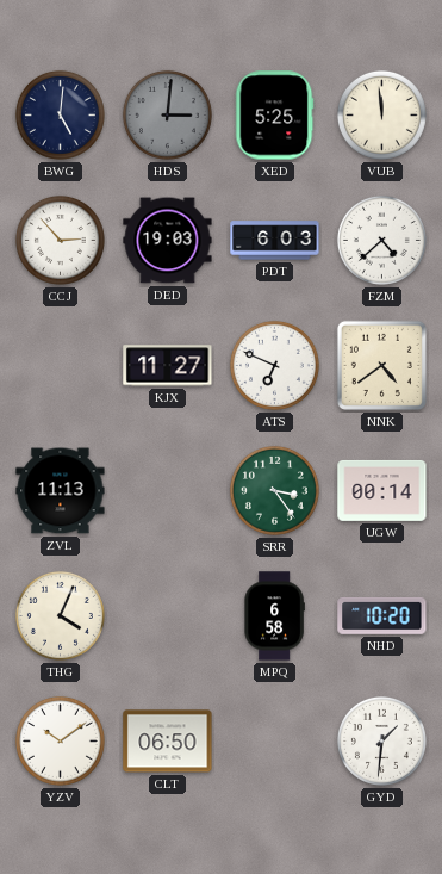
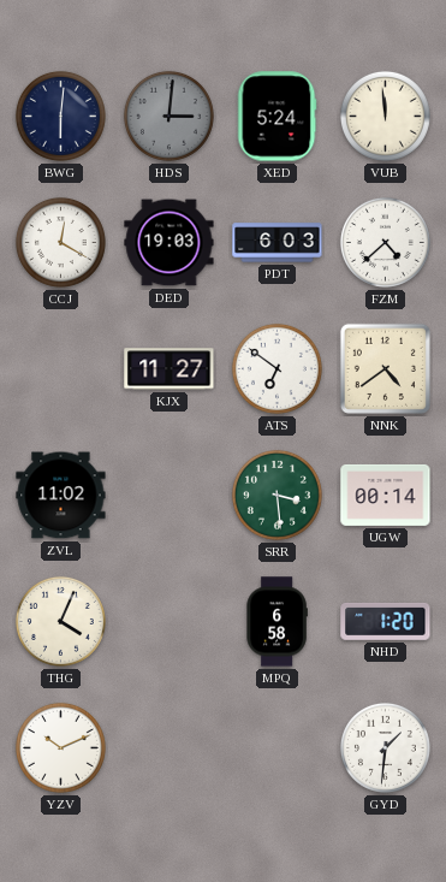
BWG: 5:01 -> 6:01 (60, 116)
XED: 5:25 -> 5:24 (276, 117)
CCJ: 2:53 -> 12:20 (60, 242)
ATS: 6:49 -> 6:51 (276, 368)
ZVL: 11:13 -> 11:02 (61, 496)
SRR: 3:24 -> 3:29 (276, 495)
NHD: 10:20 -> 1:20 (386, 621)
YZV: 10:09 -> 10:11 (60, 747)
CLT: 06:50 -> none (168, 742)
